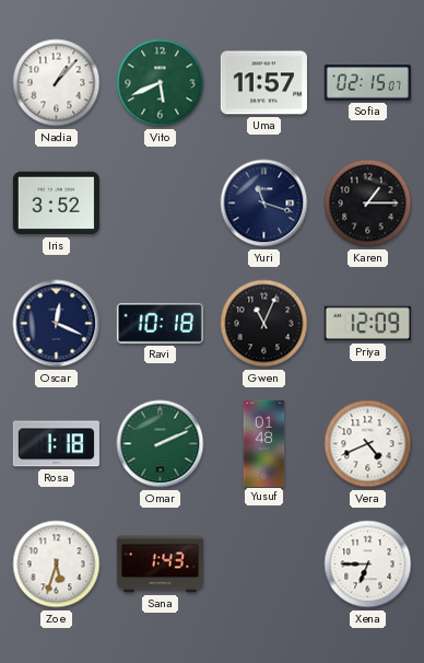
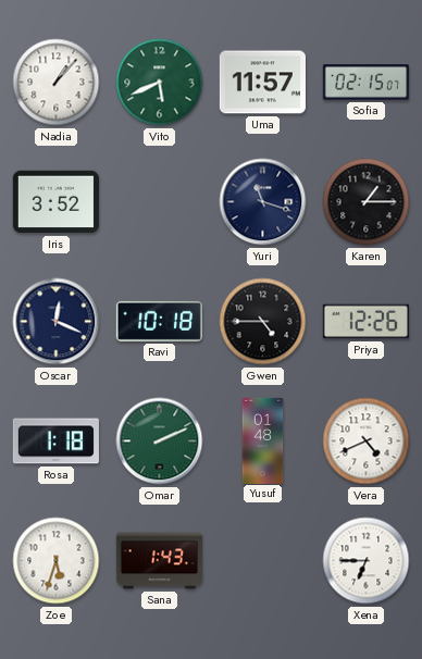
Gwen: 11:04 -> 4:45 (263, 322)
Priya: 12:09 -> 12:26 (365, 322)
